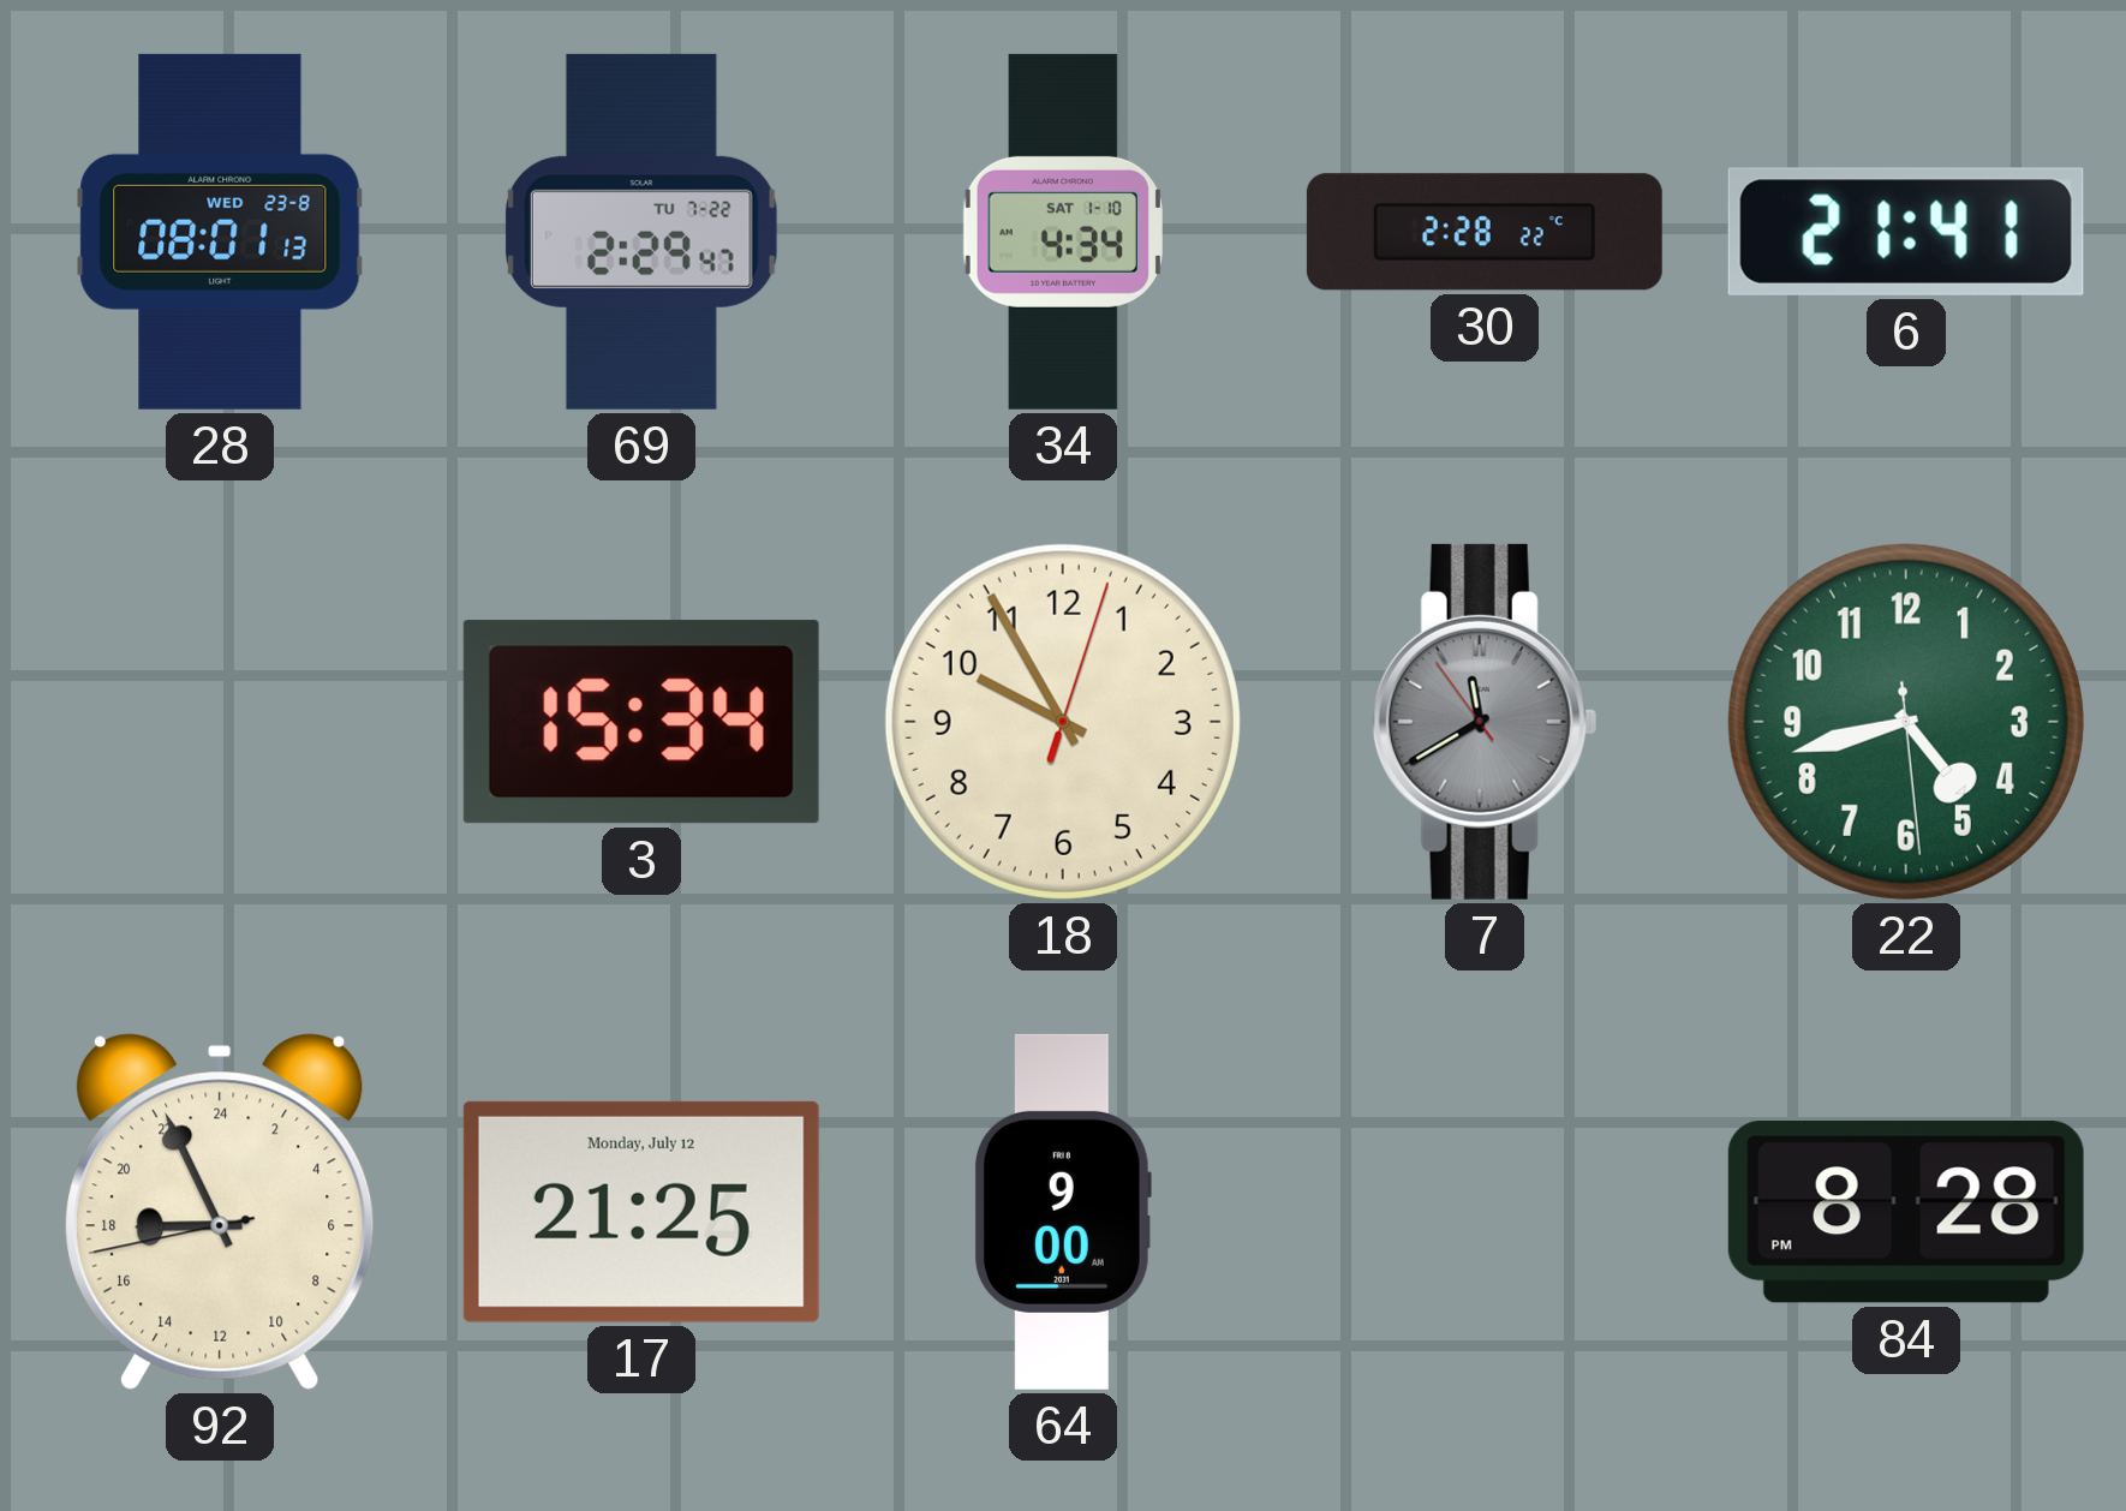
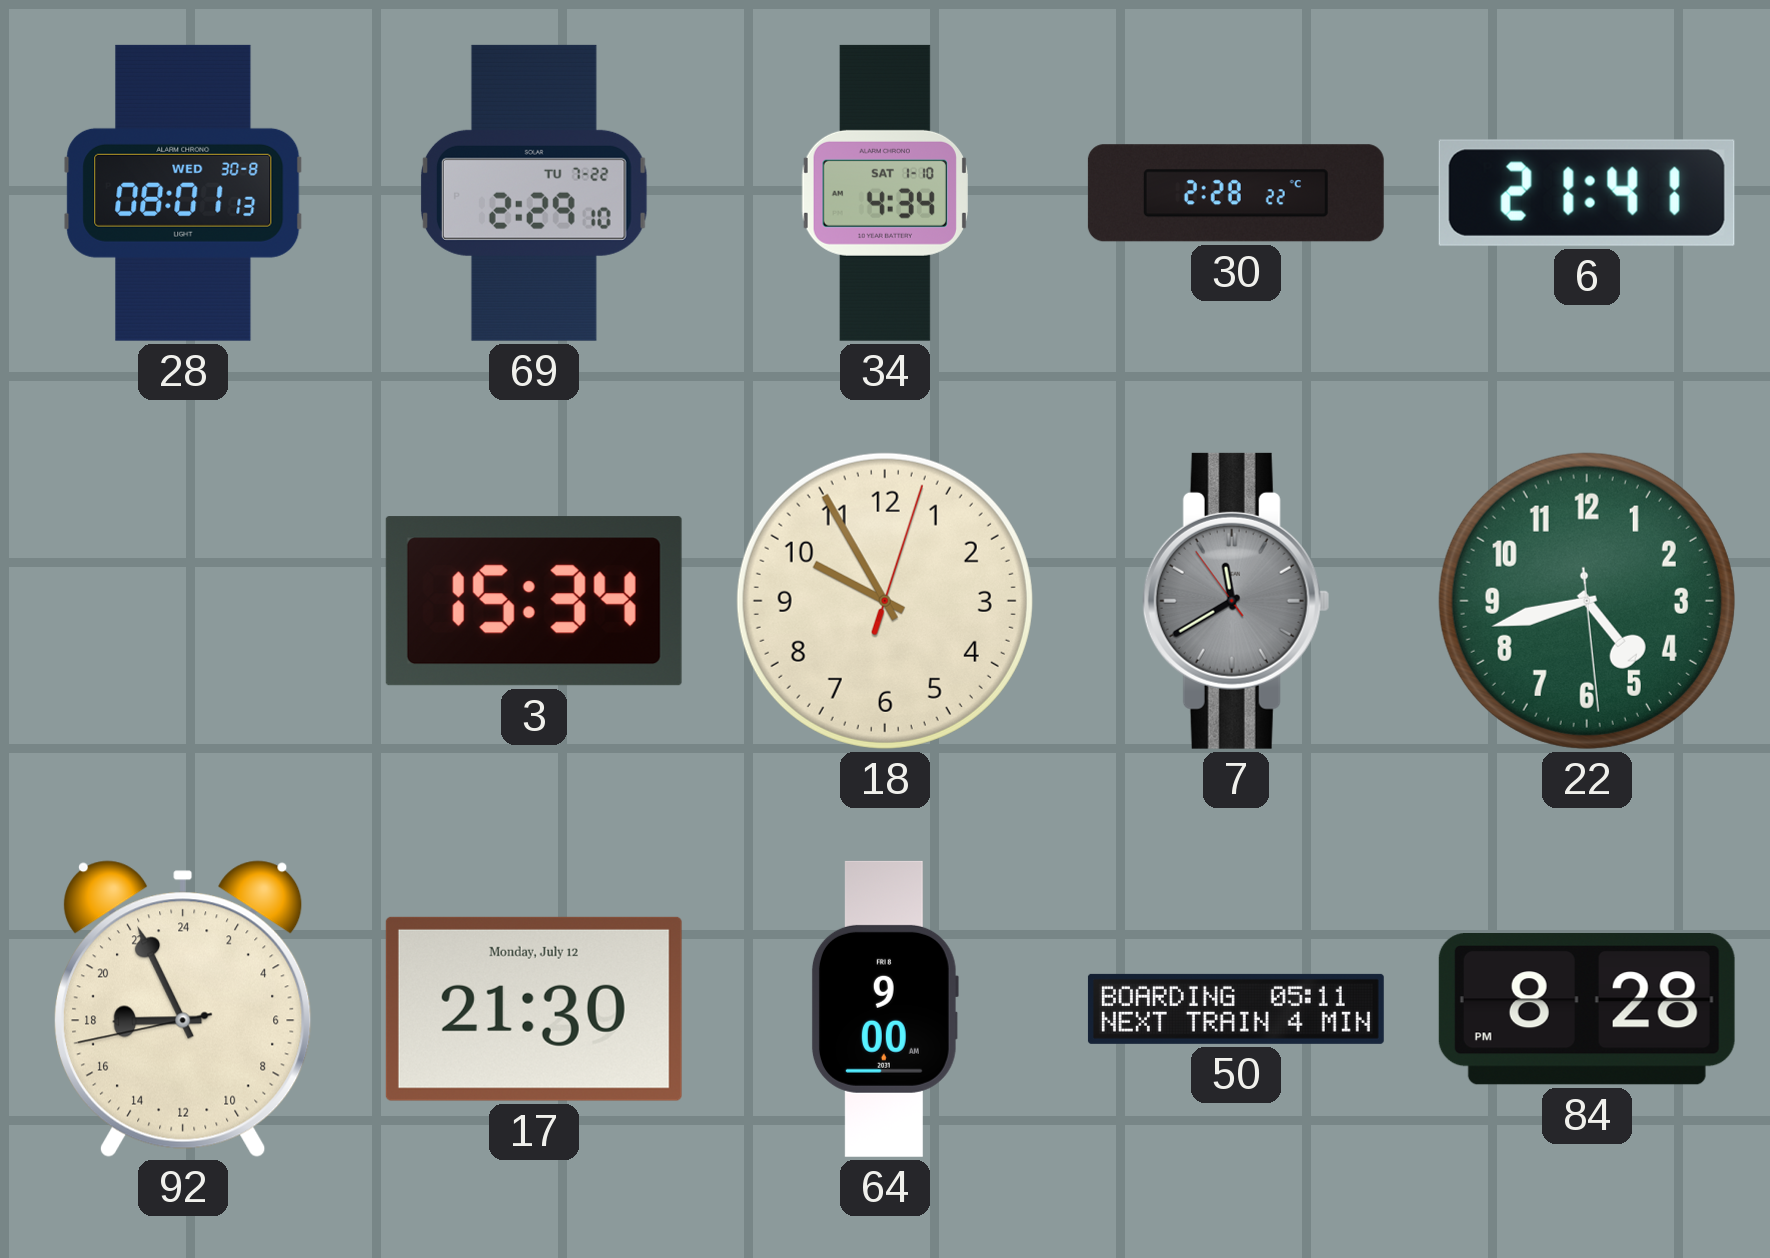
28 date: WED 23-8 -> WED 30-8 (183, 193)
69: 2:29:47 -> 2:29:10 (534, 193)
17: 21:25 -> 21:30 (534, 1009)
50: none -> 05:11 (1236, 1009)
